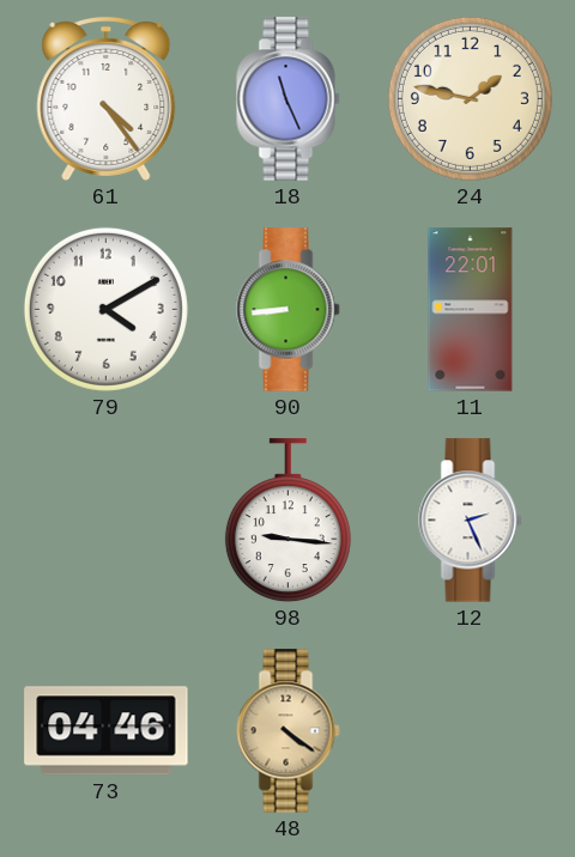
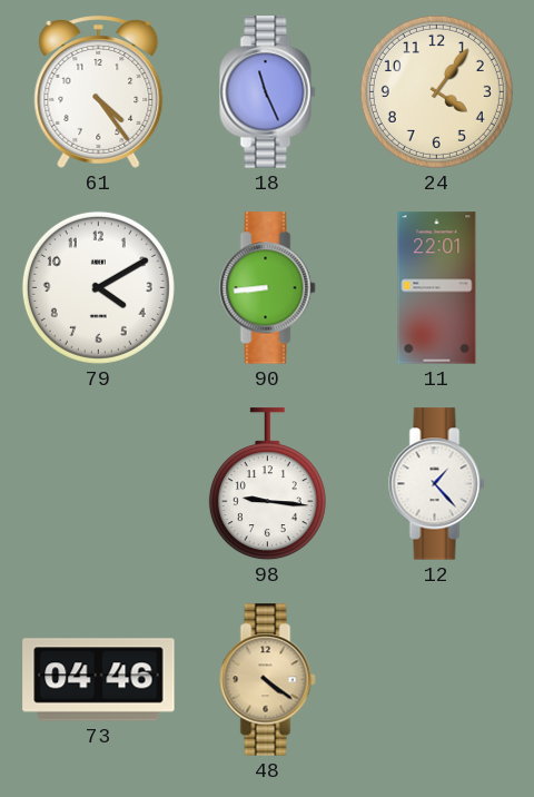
24: 1:47 -> 4:06 (436, 91)
12: 2:26 -> 1:23 (437, 484)
